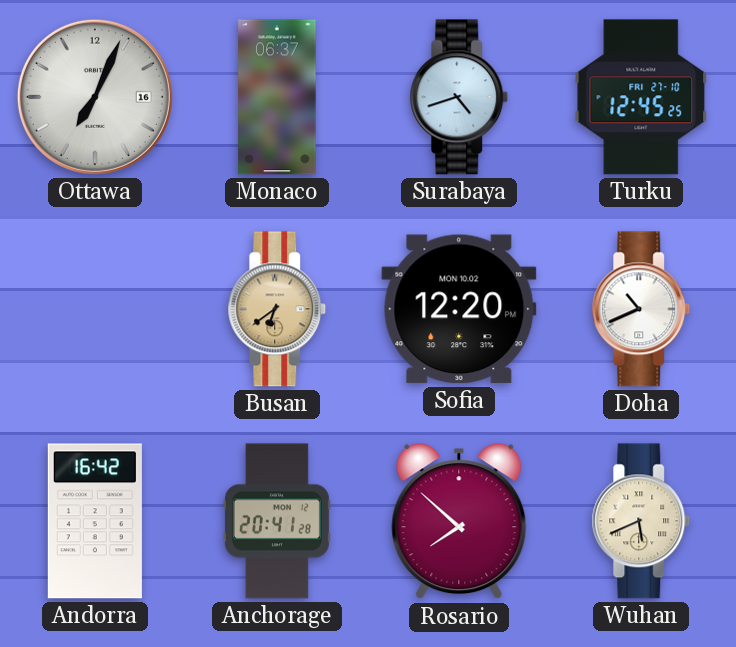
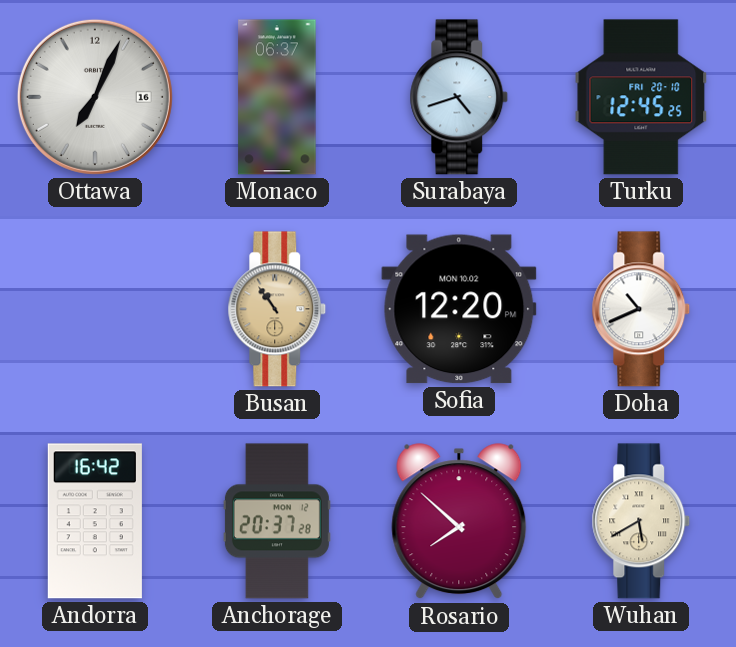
Turku date: FRI 27-10 -> FRI 20-10 (641, 97)
Busan: 6:39 -> 10:54 (277, 309)
Anchorage: 20:41 -> 20:37 (277, 521)
Wuhan: 5:41 -> 5:40 (641, 521)
